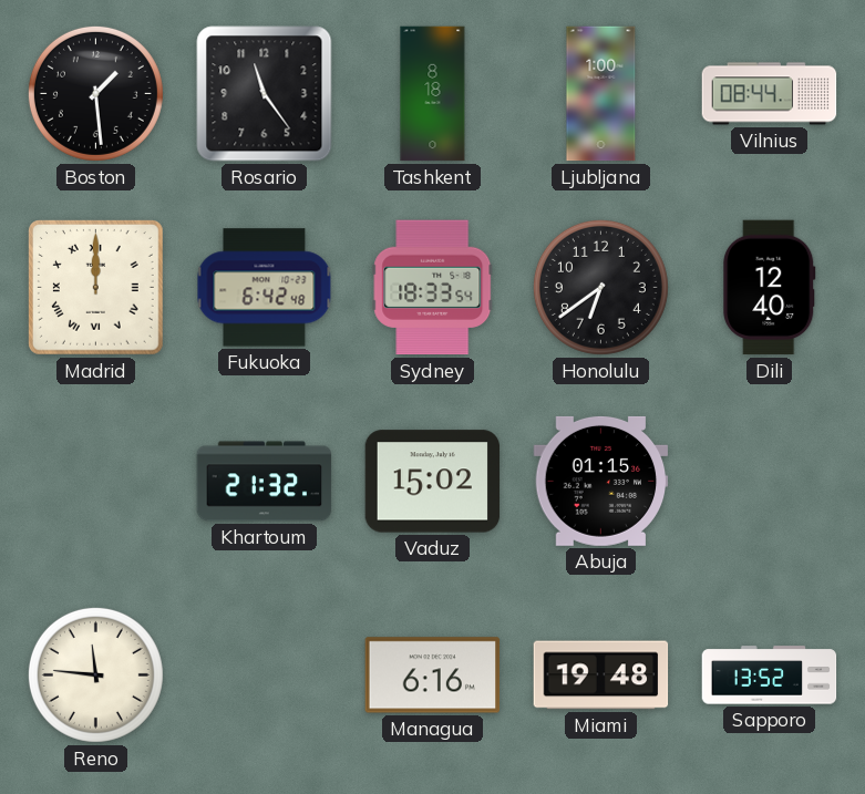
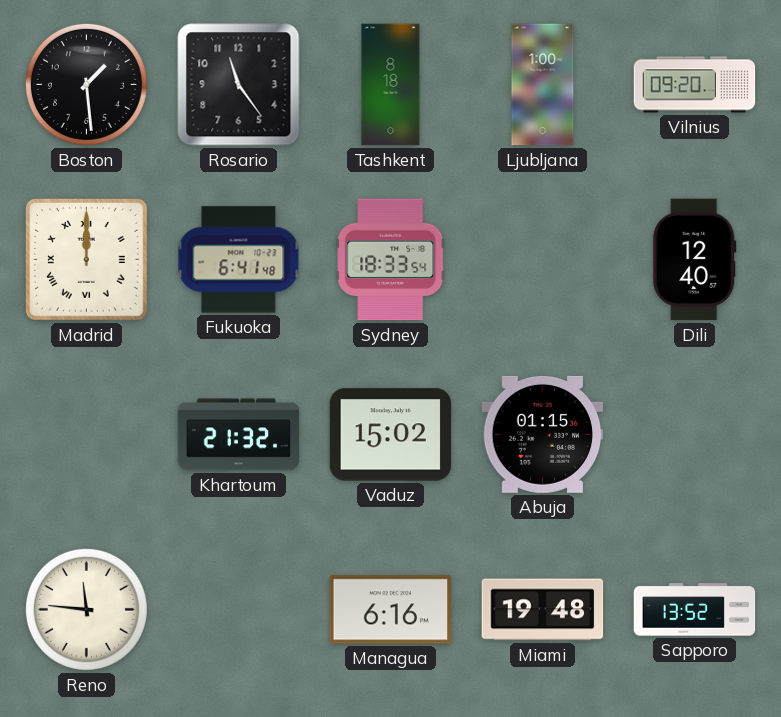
Vilnius: 08:44 -> 09:20 (695, 85)
Fukuoka: 6:42 -> 6:41 (239, 260)
Honolulu: 6:39 -> none (600, 287)
